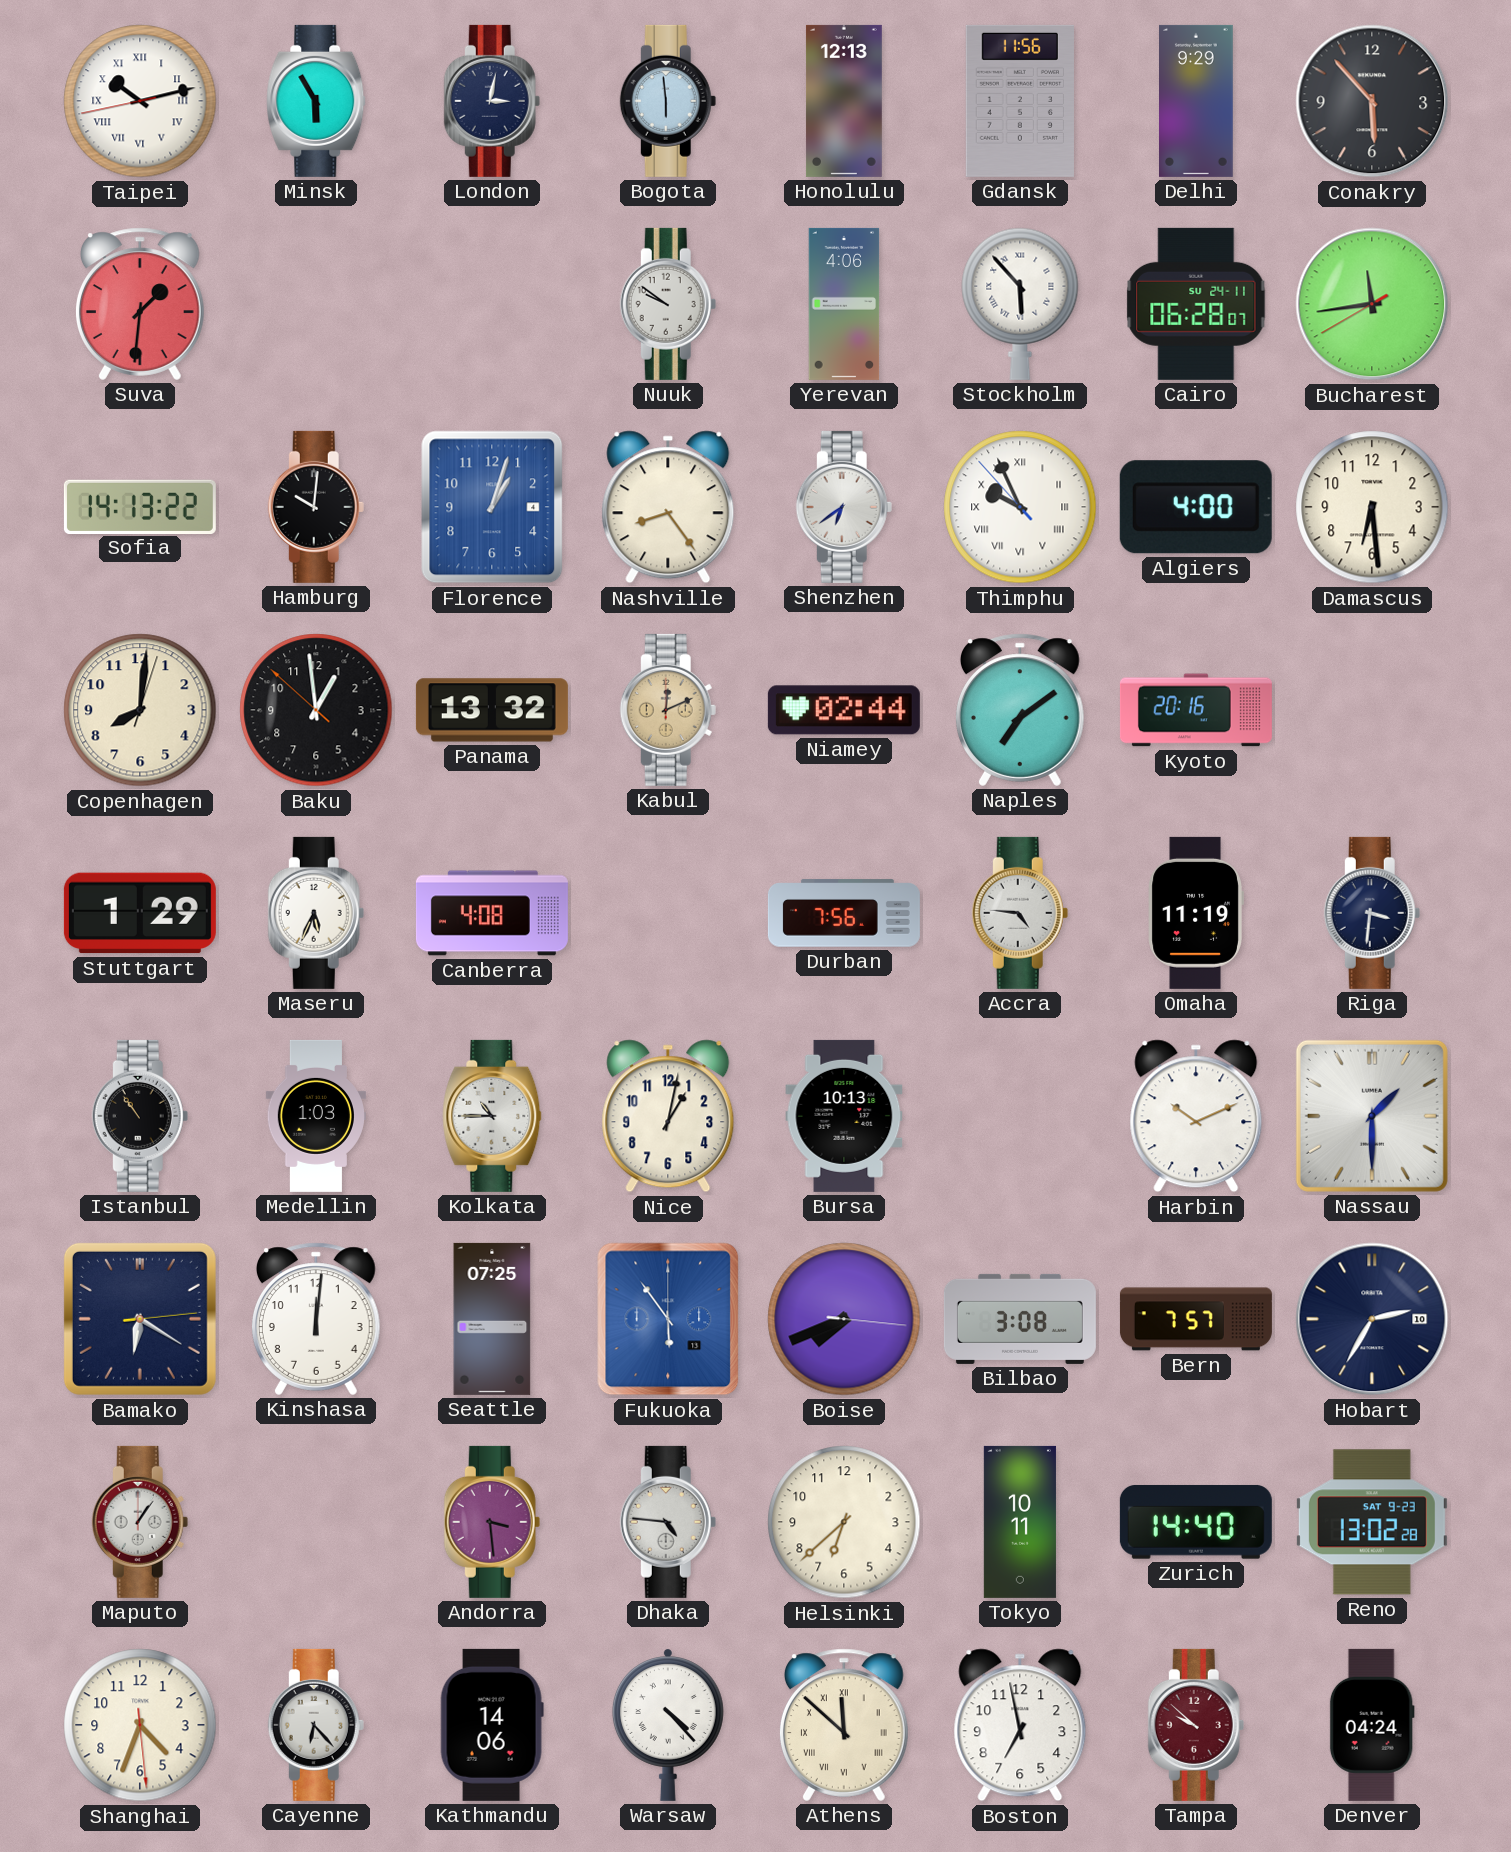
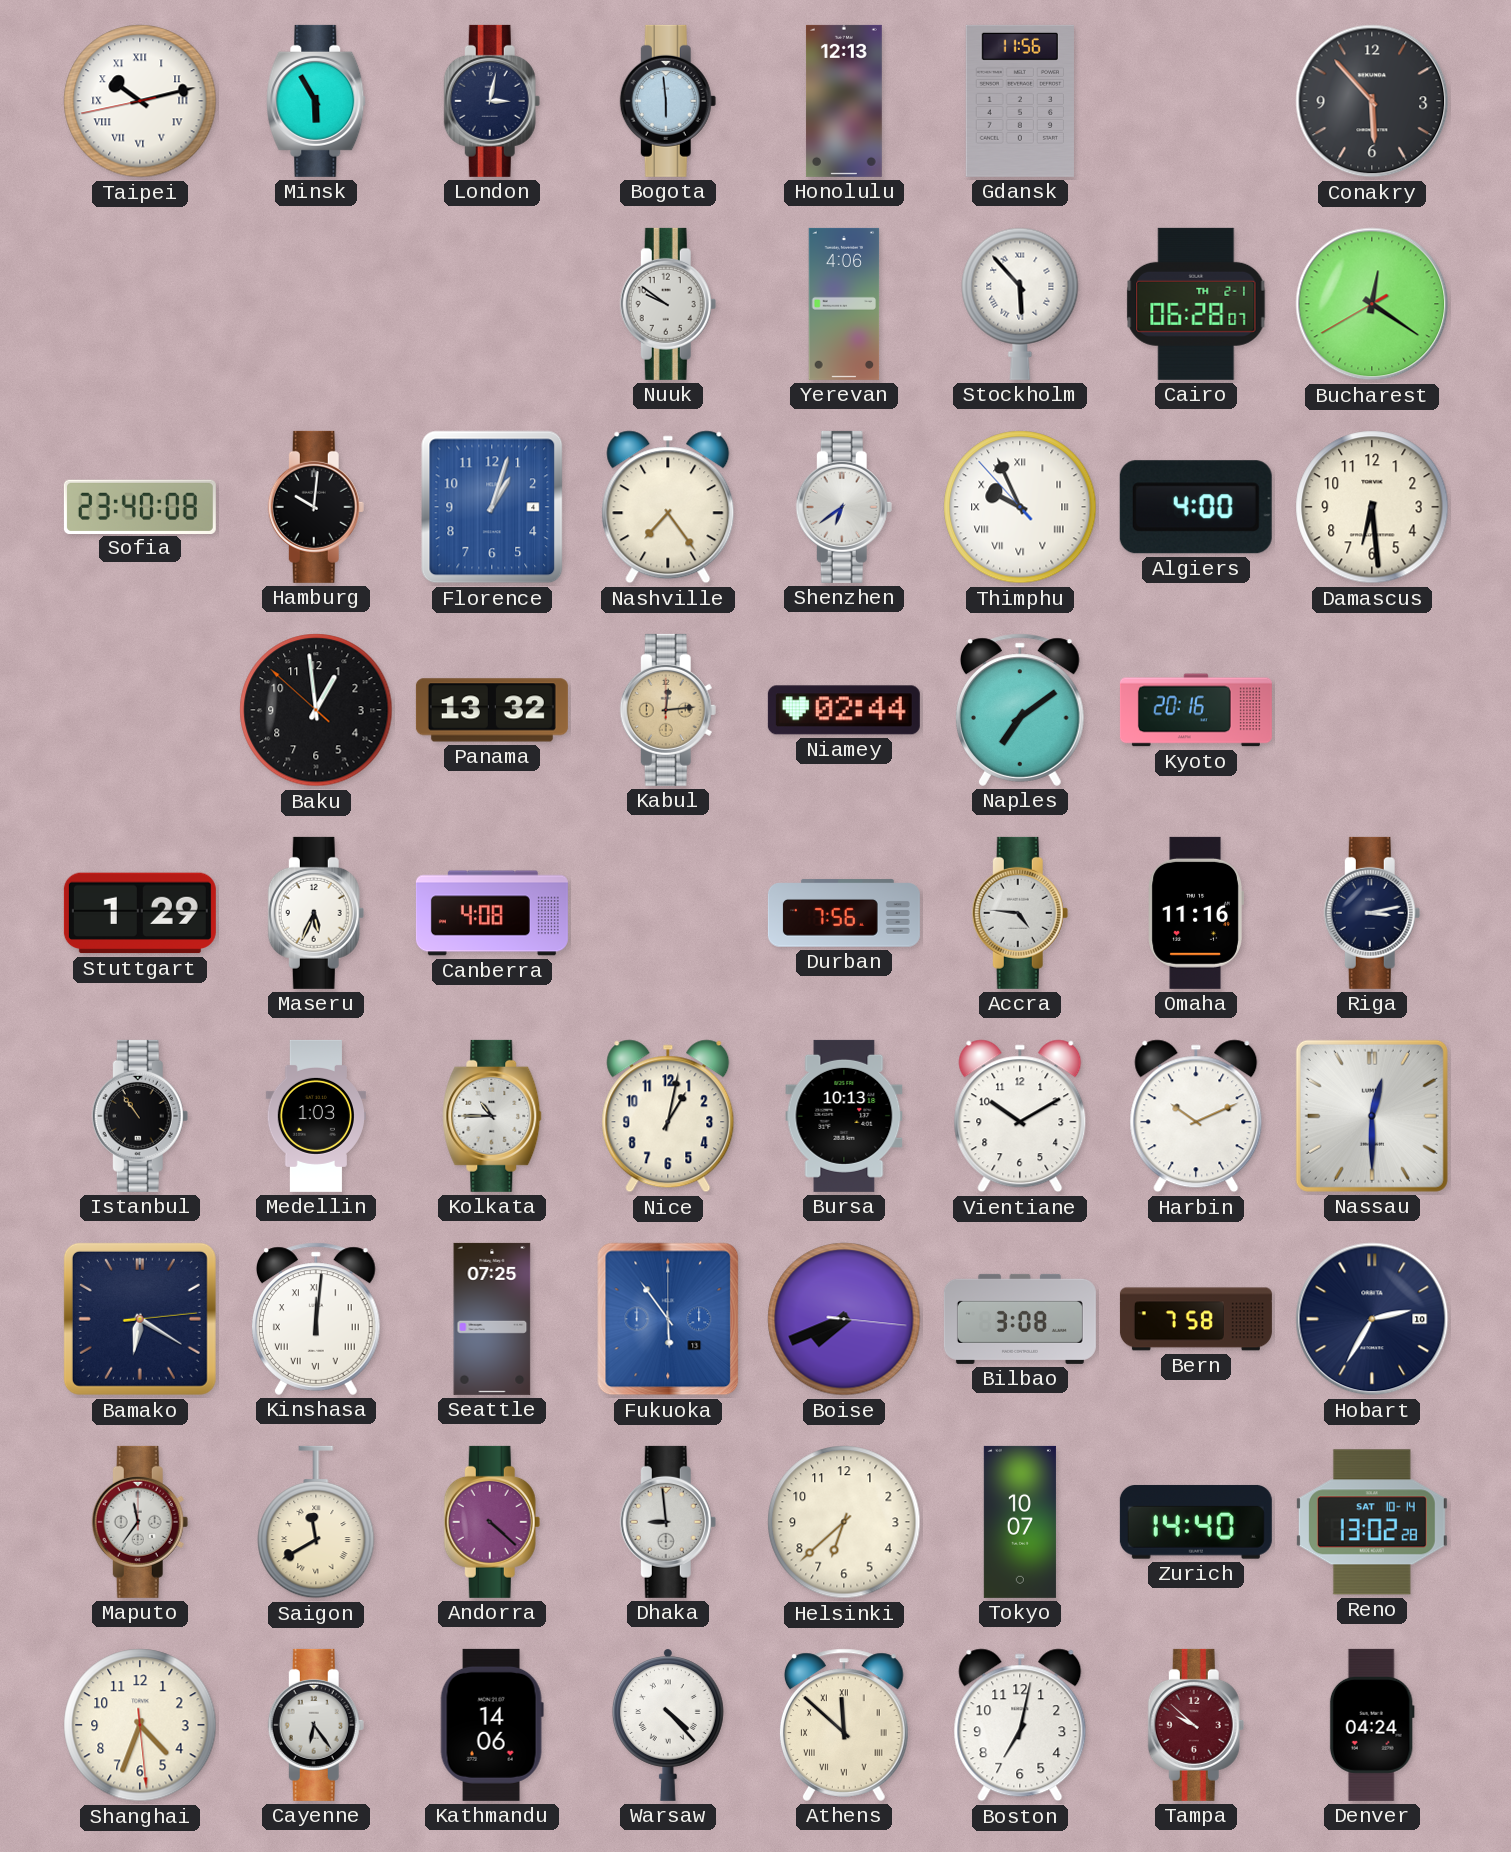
Delhi: 9:29 -> none (1197, 101)
Suva: 1:31 -> none (140, 304)
Cairo date: SU 24-11 -> TH 2-1 (1196, 304)
Bucharest: 11:43 -> 12:20 (1372, 304)
Sofia: 14:13 -> 23:40 (140, 506)
Nashville: 8:24 -> 7:24 (668, 507)
Copenhagen: 8:01 -> none (140, 710)
Kabul: 12:11 -> 12:14 (668, 710)
Omaha: 11:19 -> 11:16 (1196, 913)
Riga: 3:31 -> 3:13 (1372, 913)
Vientiane: none -> 10:10 (1020, 1116)
Nassau: 1:30 -> 12:30 (1372, 1116)
Kinshasa numerals: Arabic -> Roman (316, 1319)
Bern: 7:57 -> 7:58 (1196, 1319)
Maputo: 1:06 -> 11:36 (140, 1522)
Saigon: none -> 11:40 (316, 1522)
Andorra: 3:29 -> 4:22 (492, 1522)
Dhaka: 4:46 -> 8:59 (668, 1522)
Tokyo: 10:11 -> 10:07 (1020, 1522)
Reno date: SAT 9-23 -> SAT 10-14 (1372, 1522)
Cayenne: 6:23 -> 6:24 (316, 1725)
Boston: 6:58 -> 7:02 (1020, 1725)
